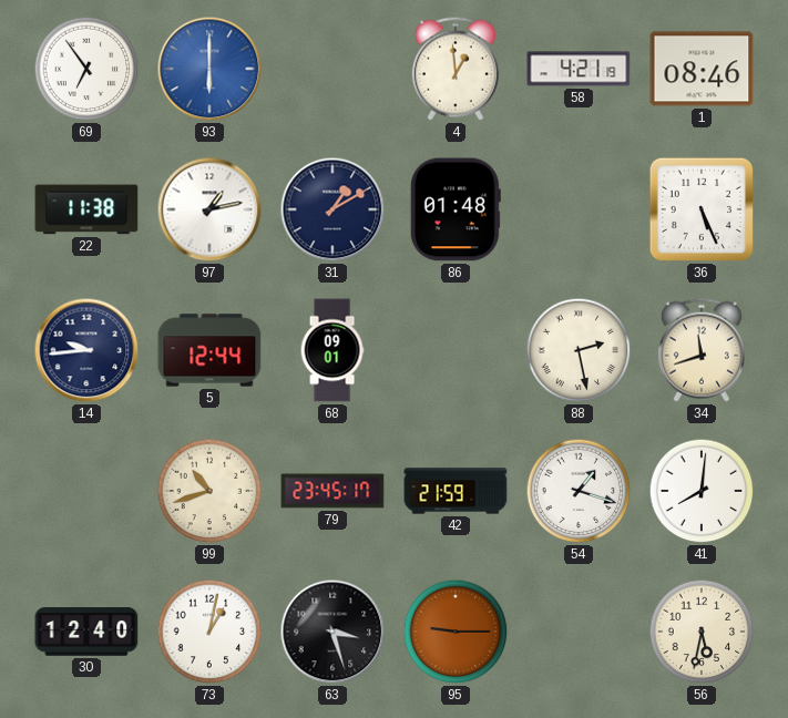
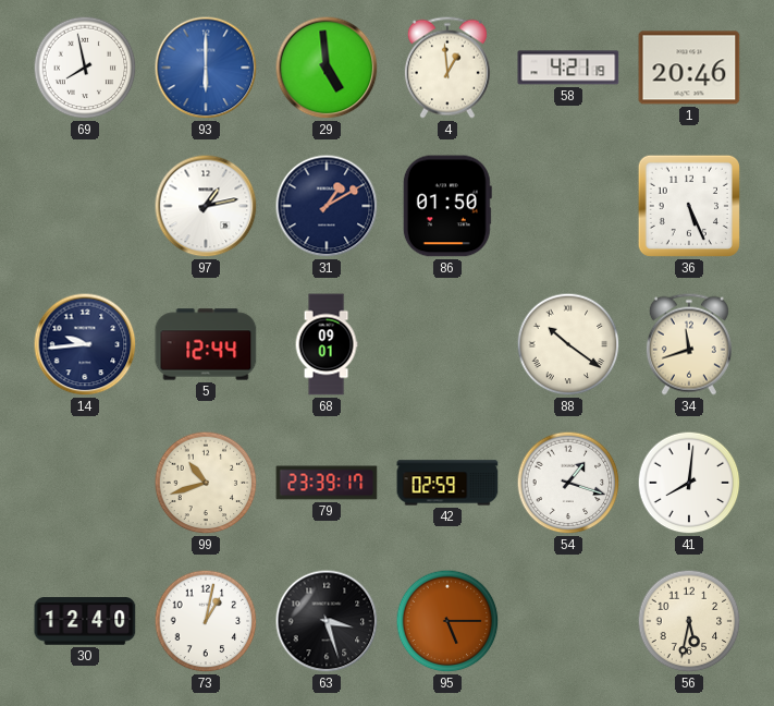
69: 6:54 -> 7:58 (85, 68)
29: none -> 4:59 (327, 68)
1: 08:46 -> 20:46 (689, 68)
22: 11:38 -> none (86, 209)
86: 01:48 -> 01:50 (447, 206)
88: 2:28 -> 10:21 (568, 344)
79: 23:45 -> 23:39 (327, 483)
42: 21:59 -> 02:59 (447, 483)
95: 9:15 -> 5:15 (447, 621)
